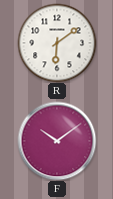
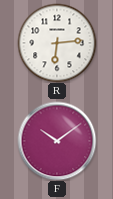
R: 6:09 -> 6:14 (57, 43)
